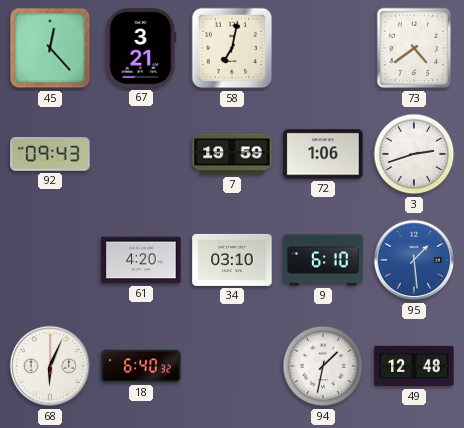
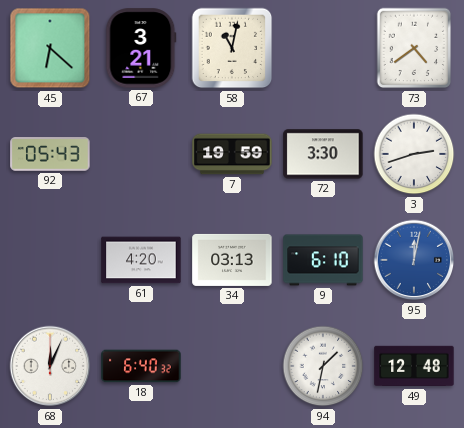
45: 12:23 -> 6:22 (50, 48)
58: 7:02 -> 11:02 (232, 48)
92: 09:43 -> 05:43 (50, 154)
72: 1:06 -> 3:30 (323, 154)
34: 03:10 -> 03:13 (232, 260)
95: 1:29 -> 12:02 (414, 260)
68: 6:04 -> 12:04 (50, 366)
